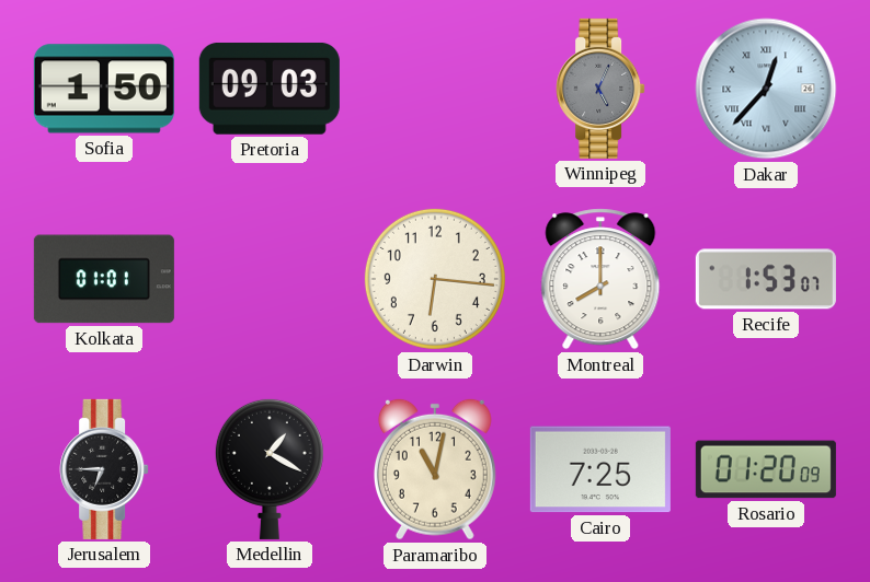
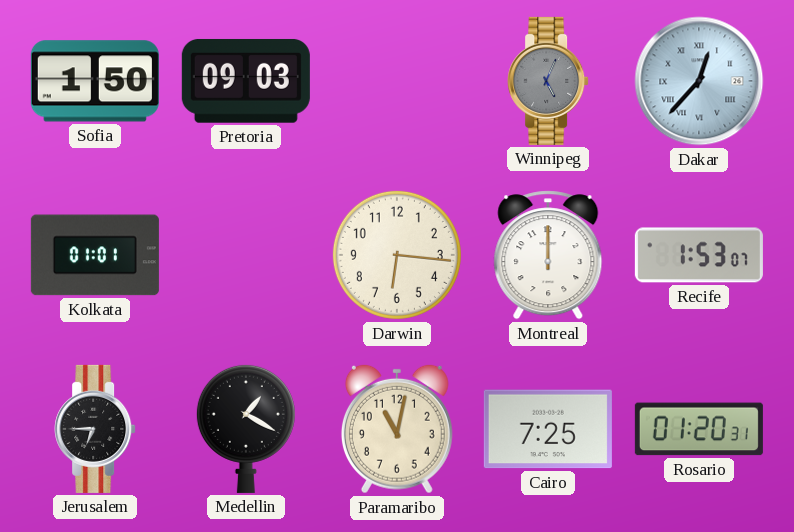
Montreal: 8:00 -> 12:00 (548, 255)
Rosario: 01:20:09 -> 01:20:31 (699, 429)
